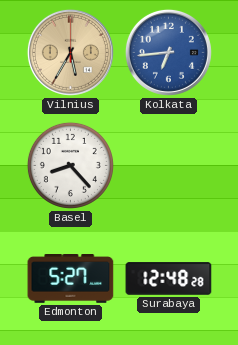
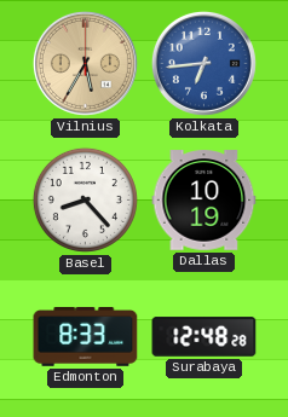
Dallas: none -> 10:19 (205, 201)
Edmonton: 5:27 -> 8:33 (86, 337)
